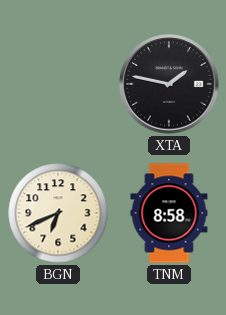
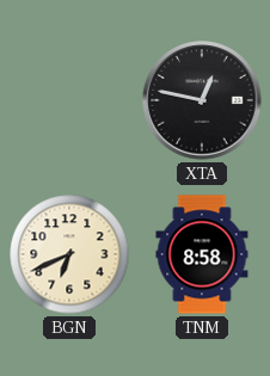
XTA: 1:47 -> 12:47 (202, 100)
